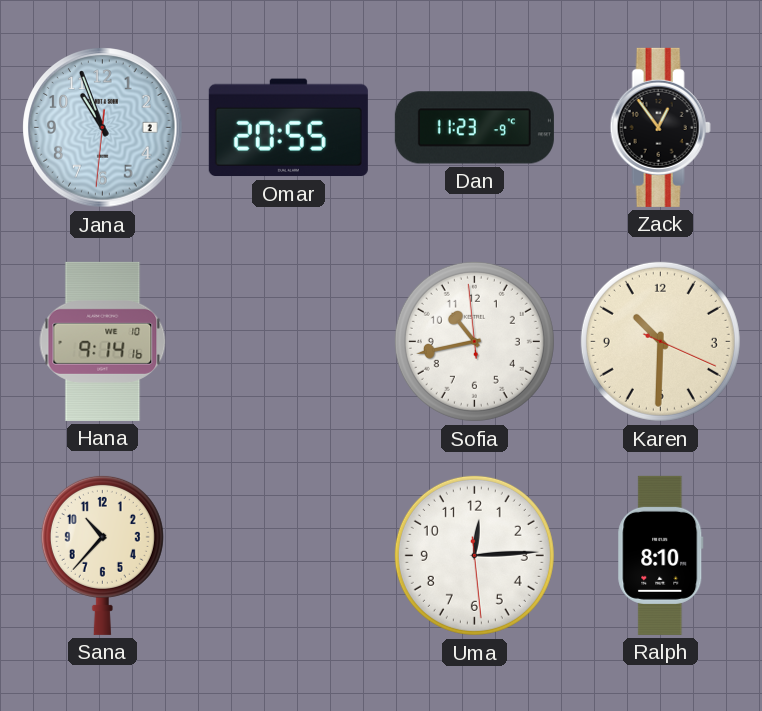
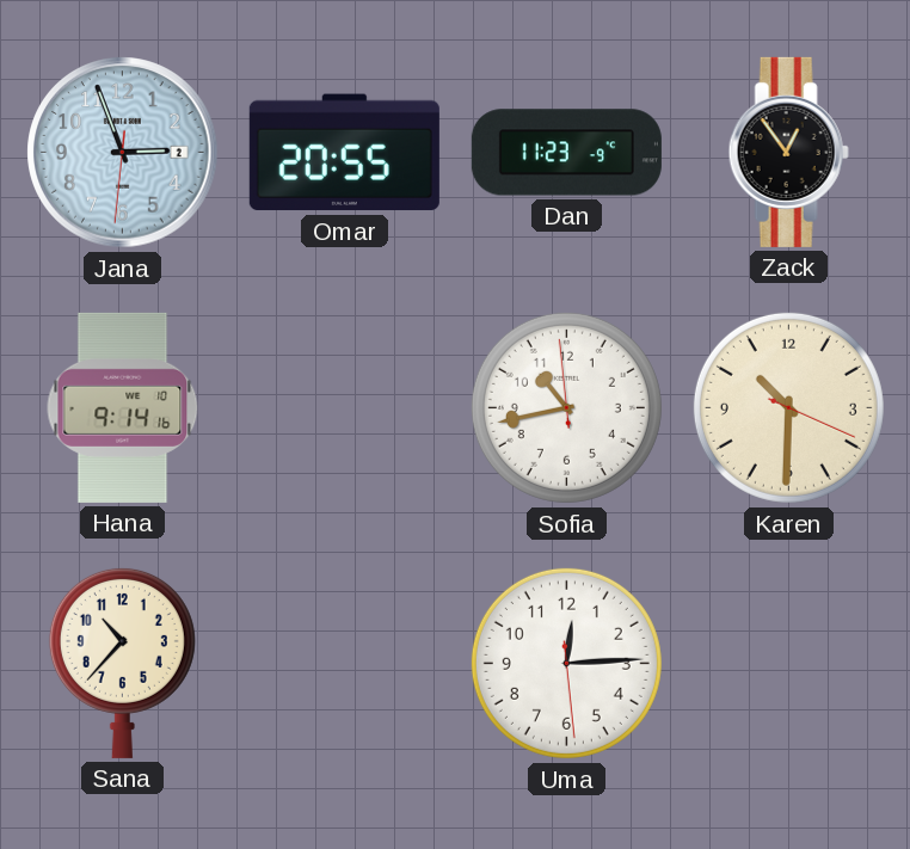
Jana: 10:56 -> 2:56 (123, 153)
Ralph: 8:10 -> none (661, 555)
